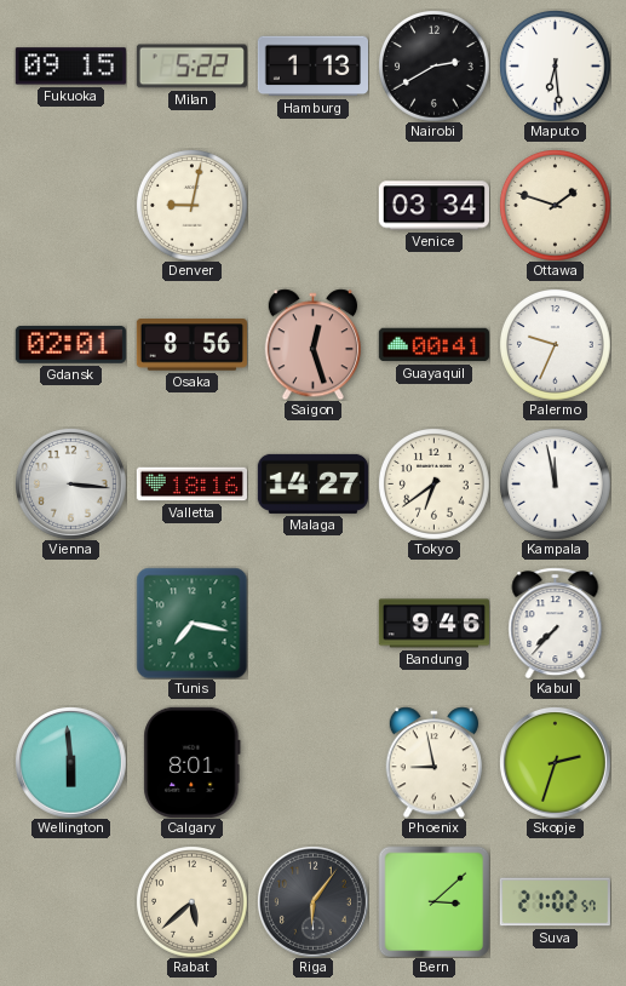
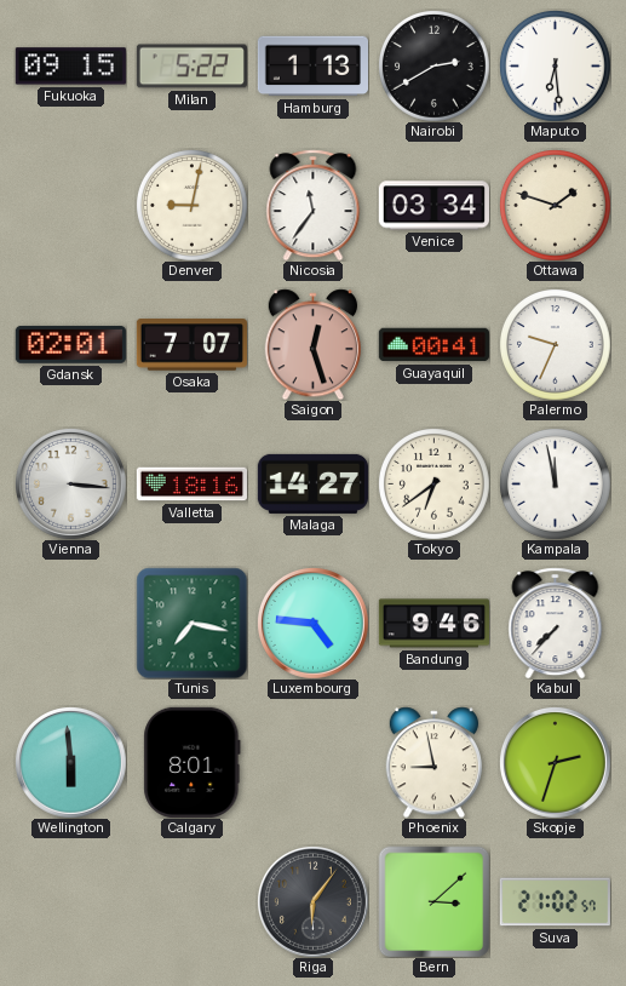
Nicosia: none -> 11:36 (314, 205)
Osaka: 8:56 -> 7:07 (191, 345)
Luxembourg: none -> 4:46 (312, 623)
Rabat: 5:38 -> none (193, 902)
